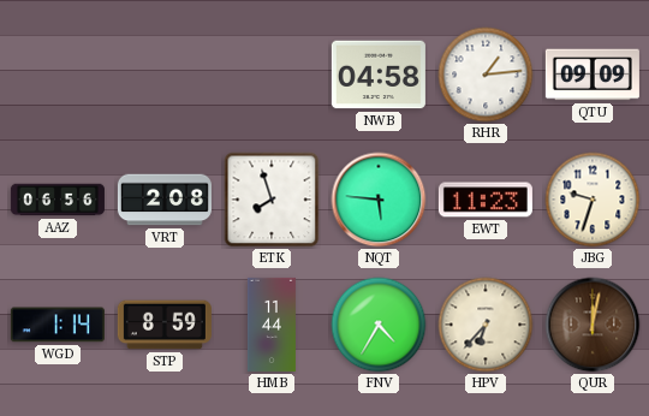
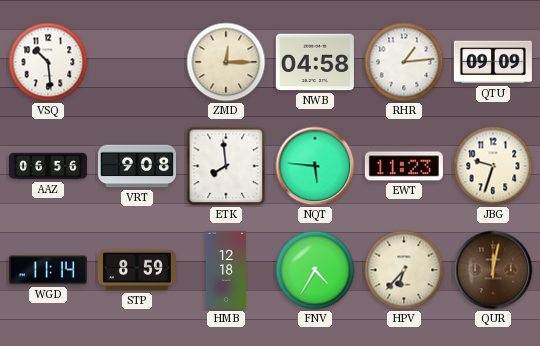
VSQ: none -> 10:29 (48, 62)
ZMD: none -> 12:15 (226, 62)
VRT: 2:08 -> 9:08 (137, 166)
ETK: 7:57 -> 7:59 (226, 166)
WGD: 1:14 -> 11:14 (48, 270)
HMB: 11:44 -> 12:18 (226, 270)
